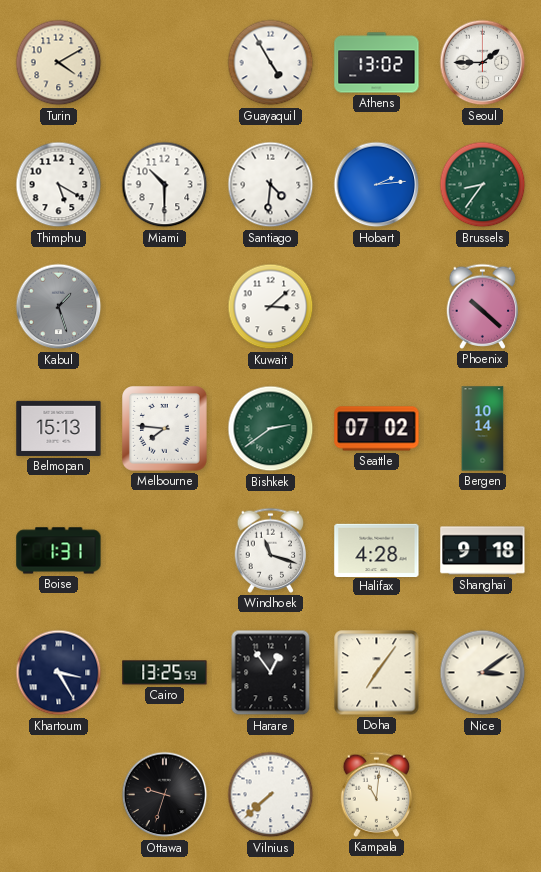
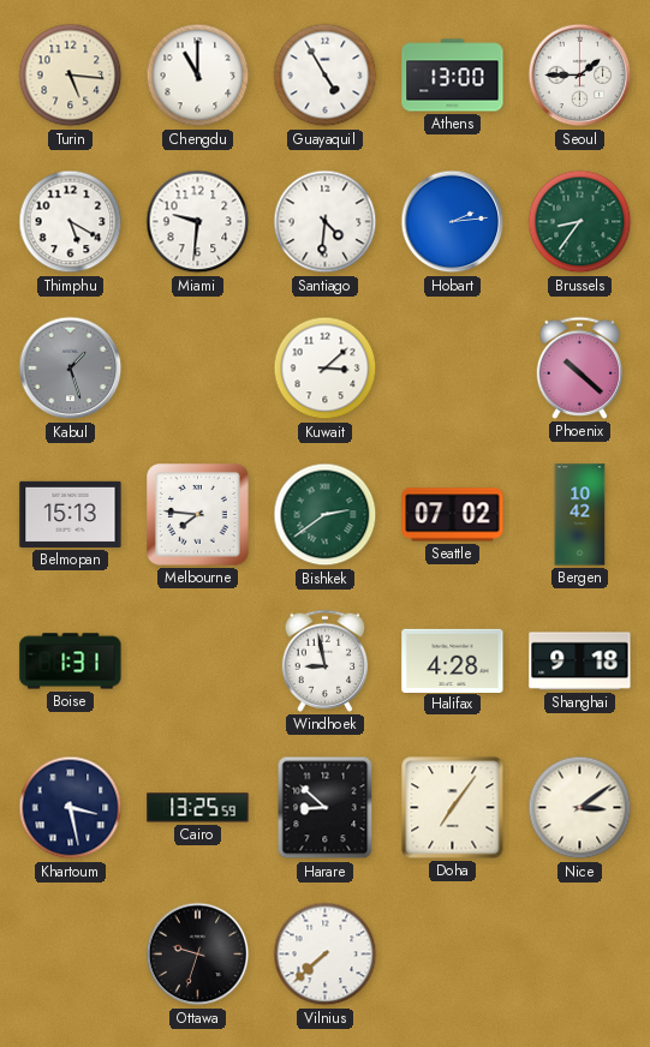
Turin: 4:10 -> 5:16 (71, 76)
Chengdu: none -> 11:00 (198, 76)
Athens: 13:02 -> 13:00 (453, 76)
Miami: 10:30 -> 9:31 (198, 222)
Bergen: 10:14 -> 10:42 (580, 515)
Windhoek: 11:18 -> 8:58 (326, 660)
Khartoum: 3:25 -> 3:28 (71, 808)
Harare: 12:54 -> 8:52 (326, 808)
Kampala: 11:01 -> none (377, 794)
